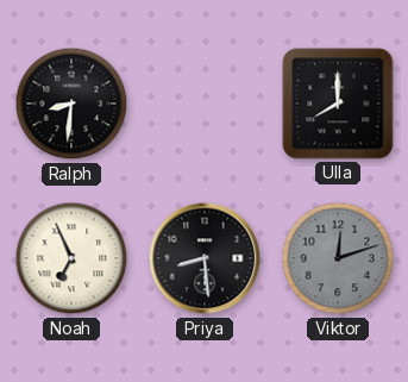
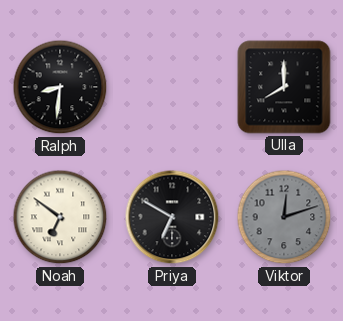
Noah: 6:56 -> 6:51 (60, 217)
Priya: 8:29 -> 6:50 (172, 217)
